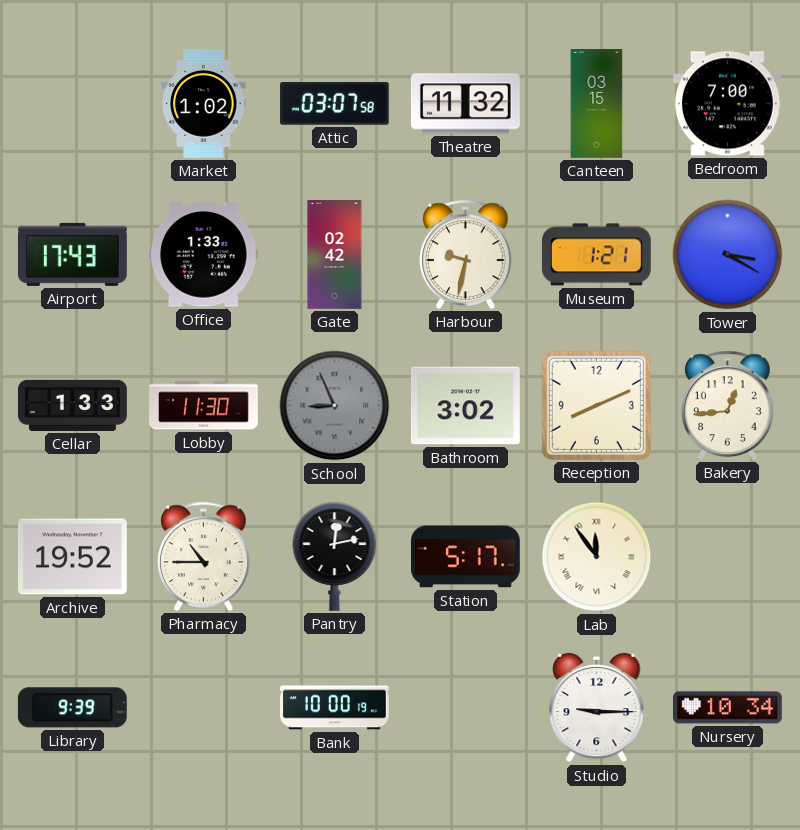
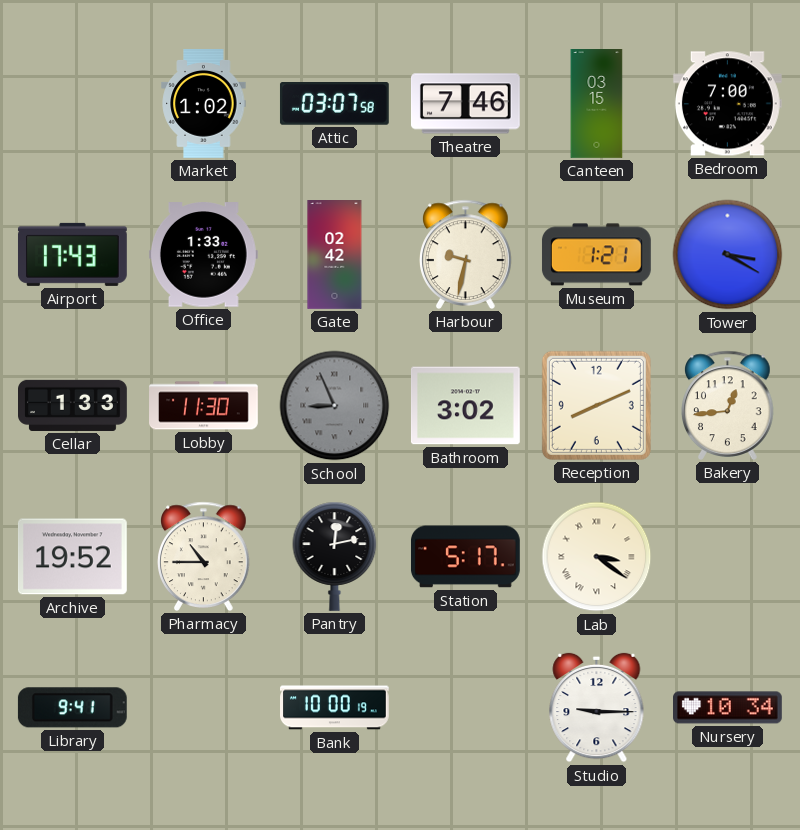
Theatre: 11:32 -> 7:46 (465, 104)
Lab: 11:54 -> 3:21 (597, 557)
Library: 9:39 -> 9:41 (72, 708)
